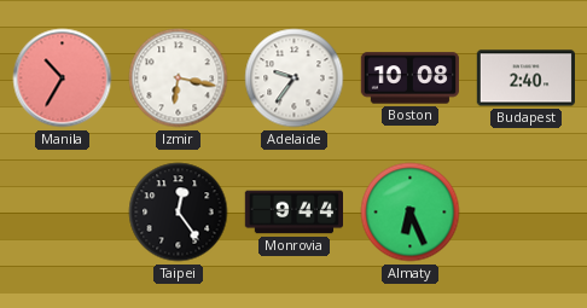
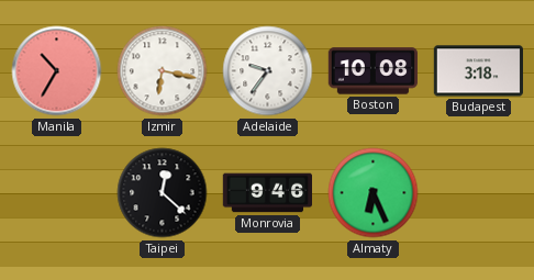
Budapest: 2:40 -> 3:18 (478, 71)
Taipei: 12:24 -> 12:22 (163, 193)
Monrovia: 9:44 -> 9:46 (267, 193)
